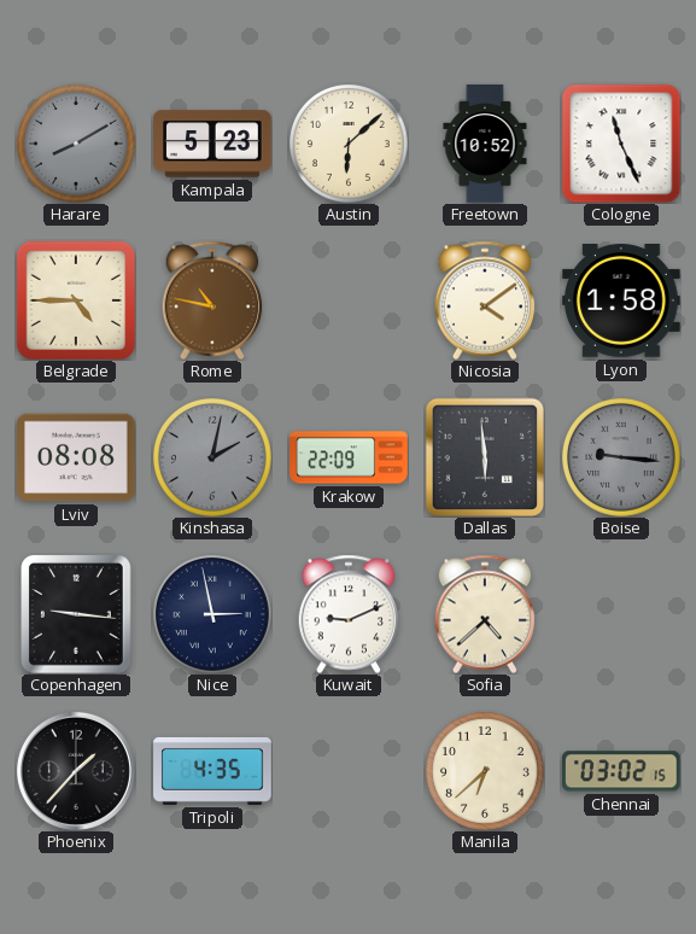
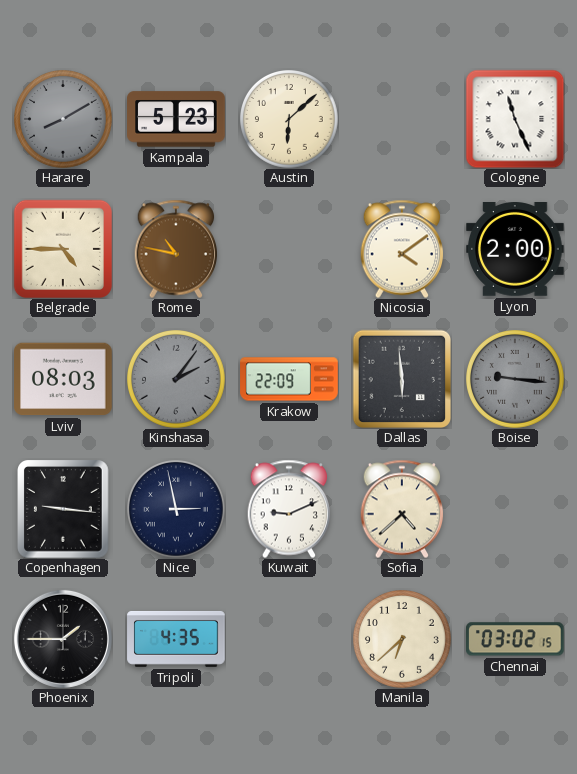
Freetown: 10:52 -> none (485, 144)
Lyon: 1:58 -> 2:00 (516, 250)
Lviv: 08:08 -> 08:03 (63, 379)
Kinshasa: 2:02 -> 2:06 (177, 380)
Phoenix: 1:37 -> 1:45 (63, 639)
